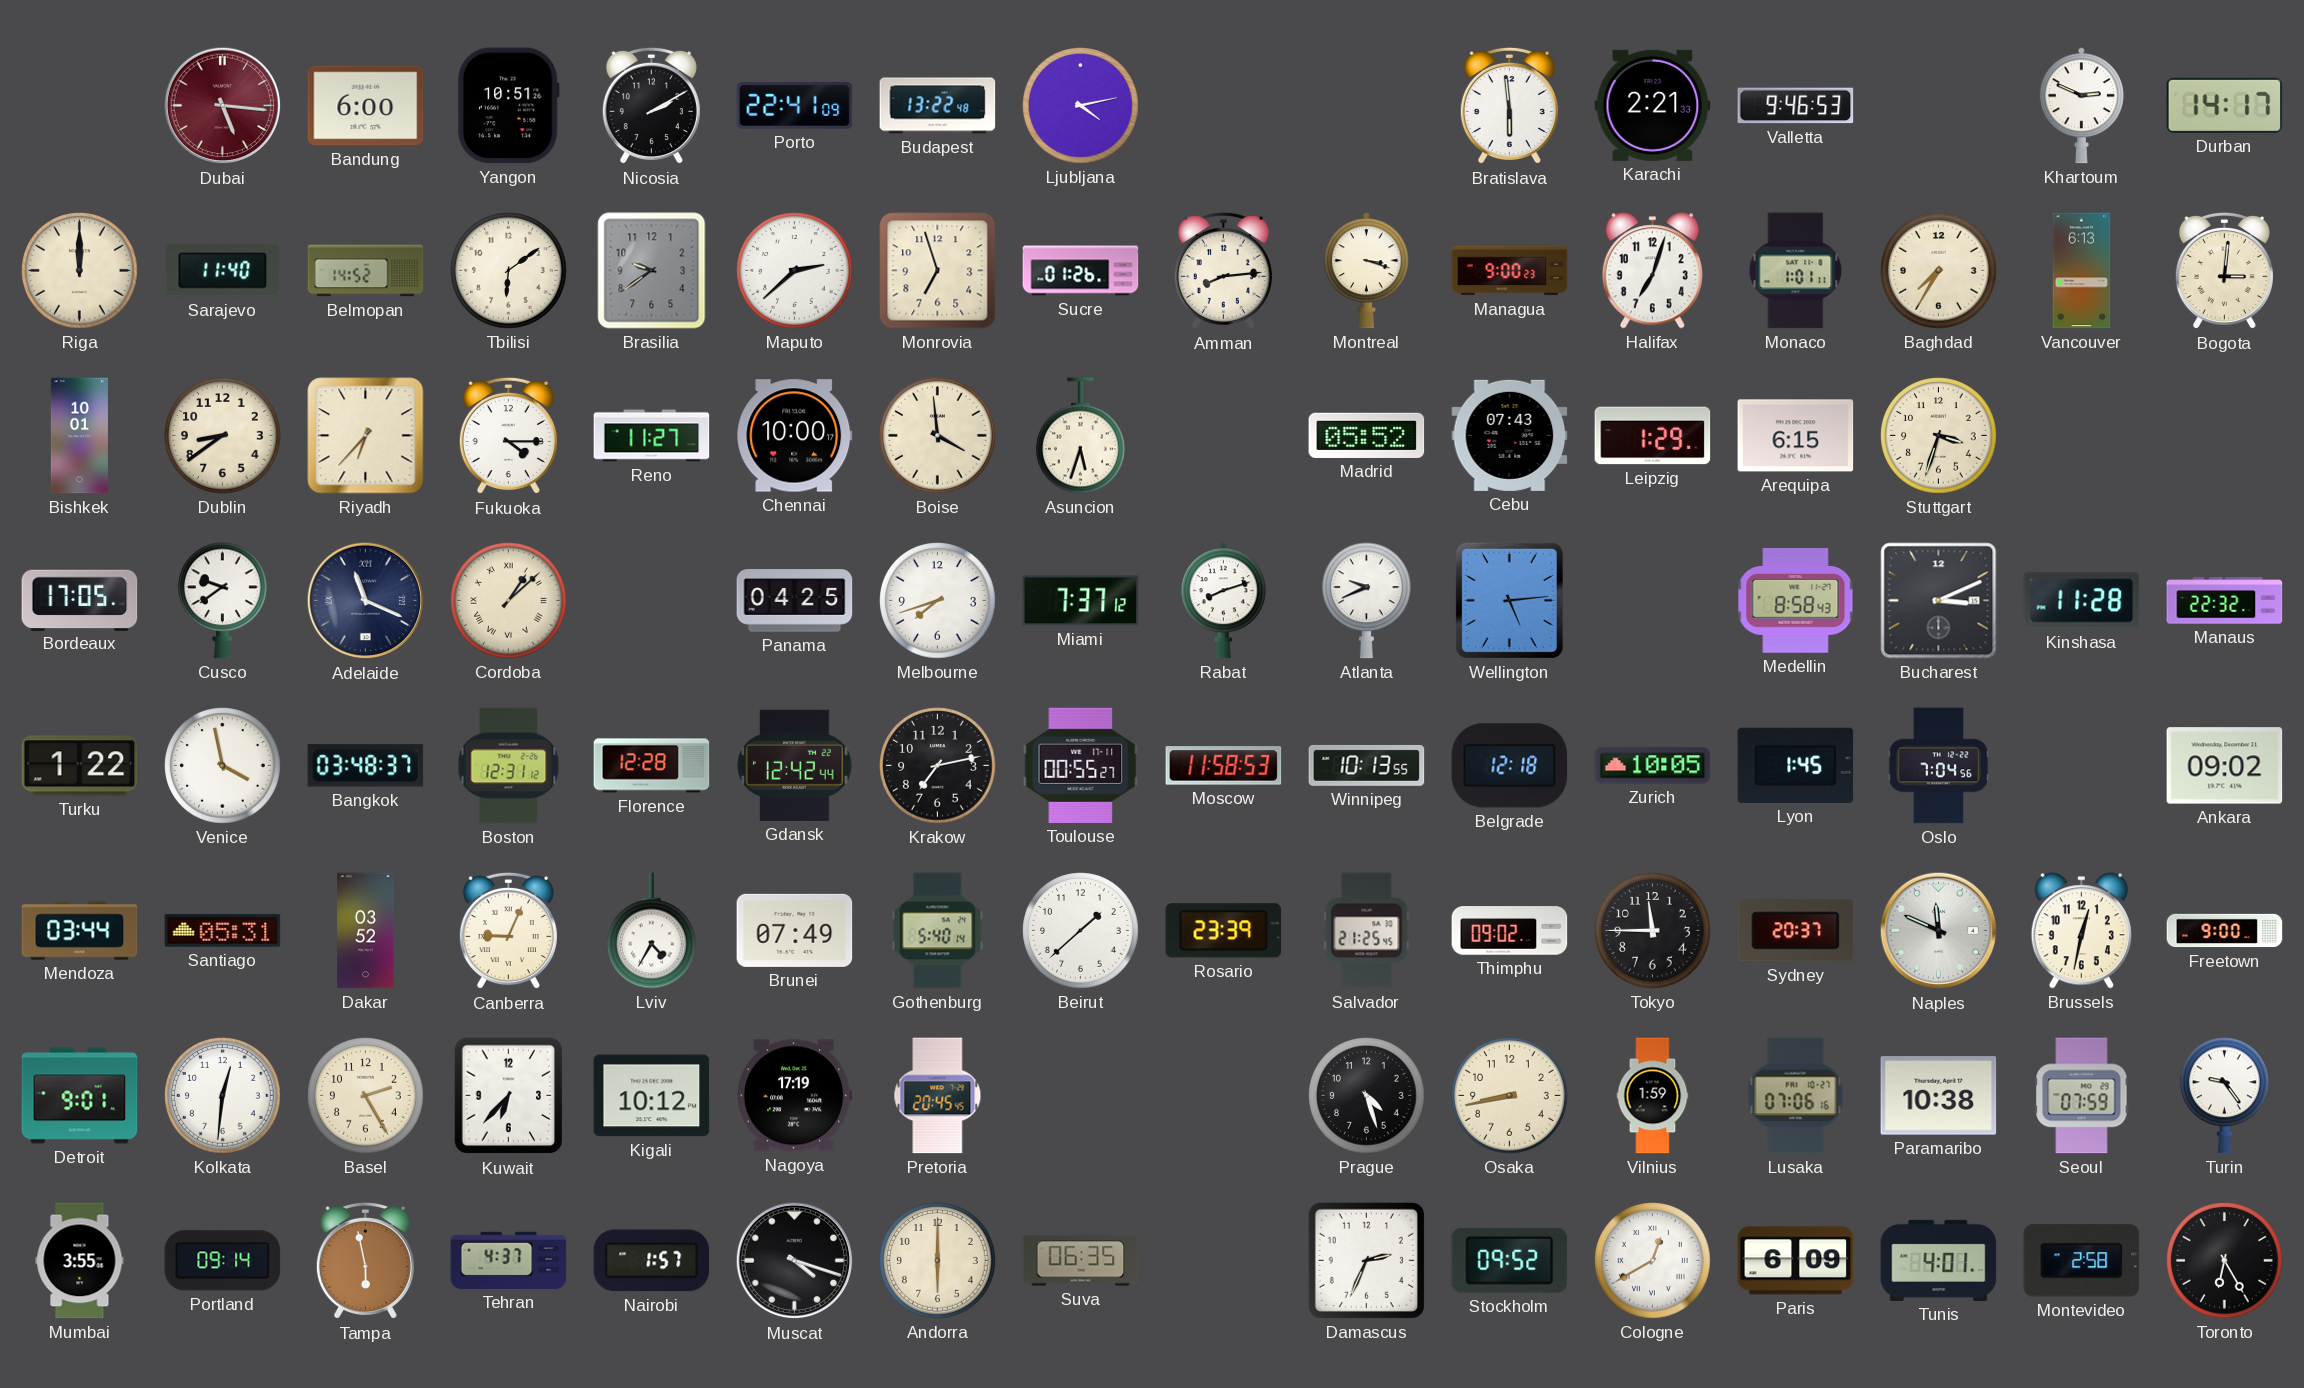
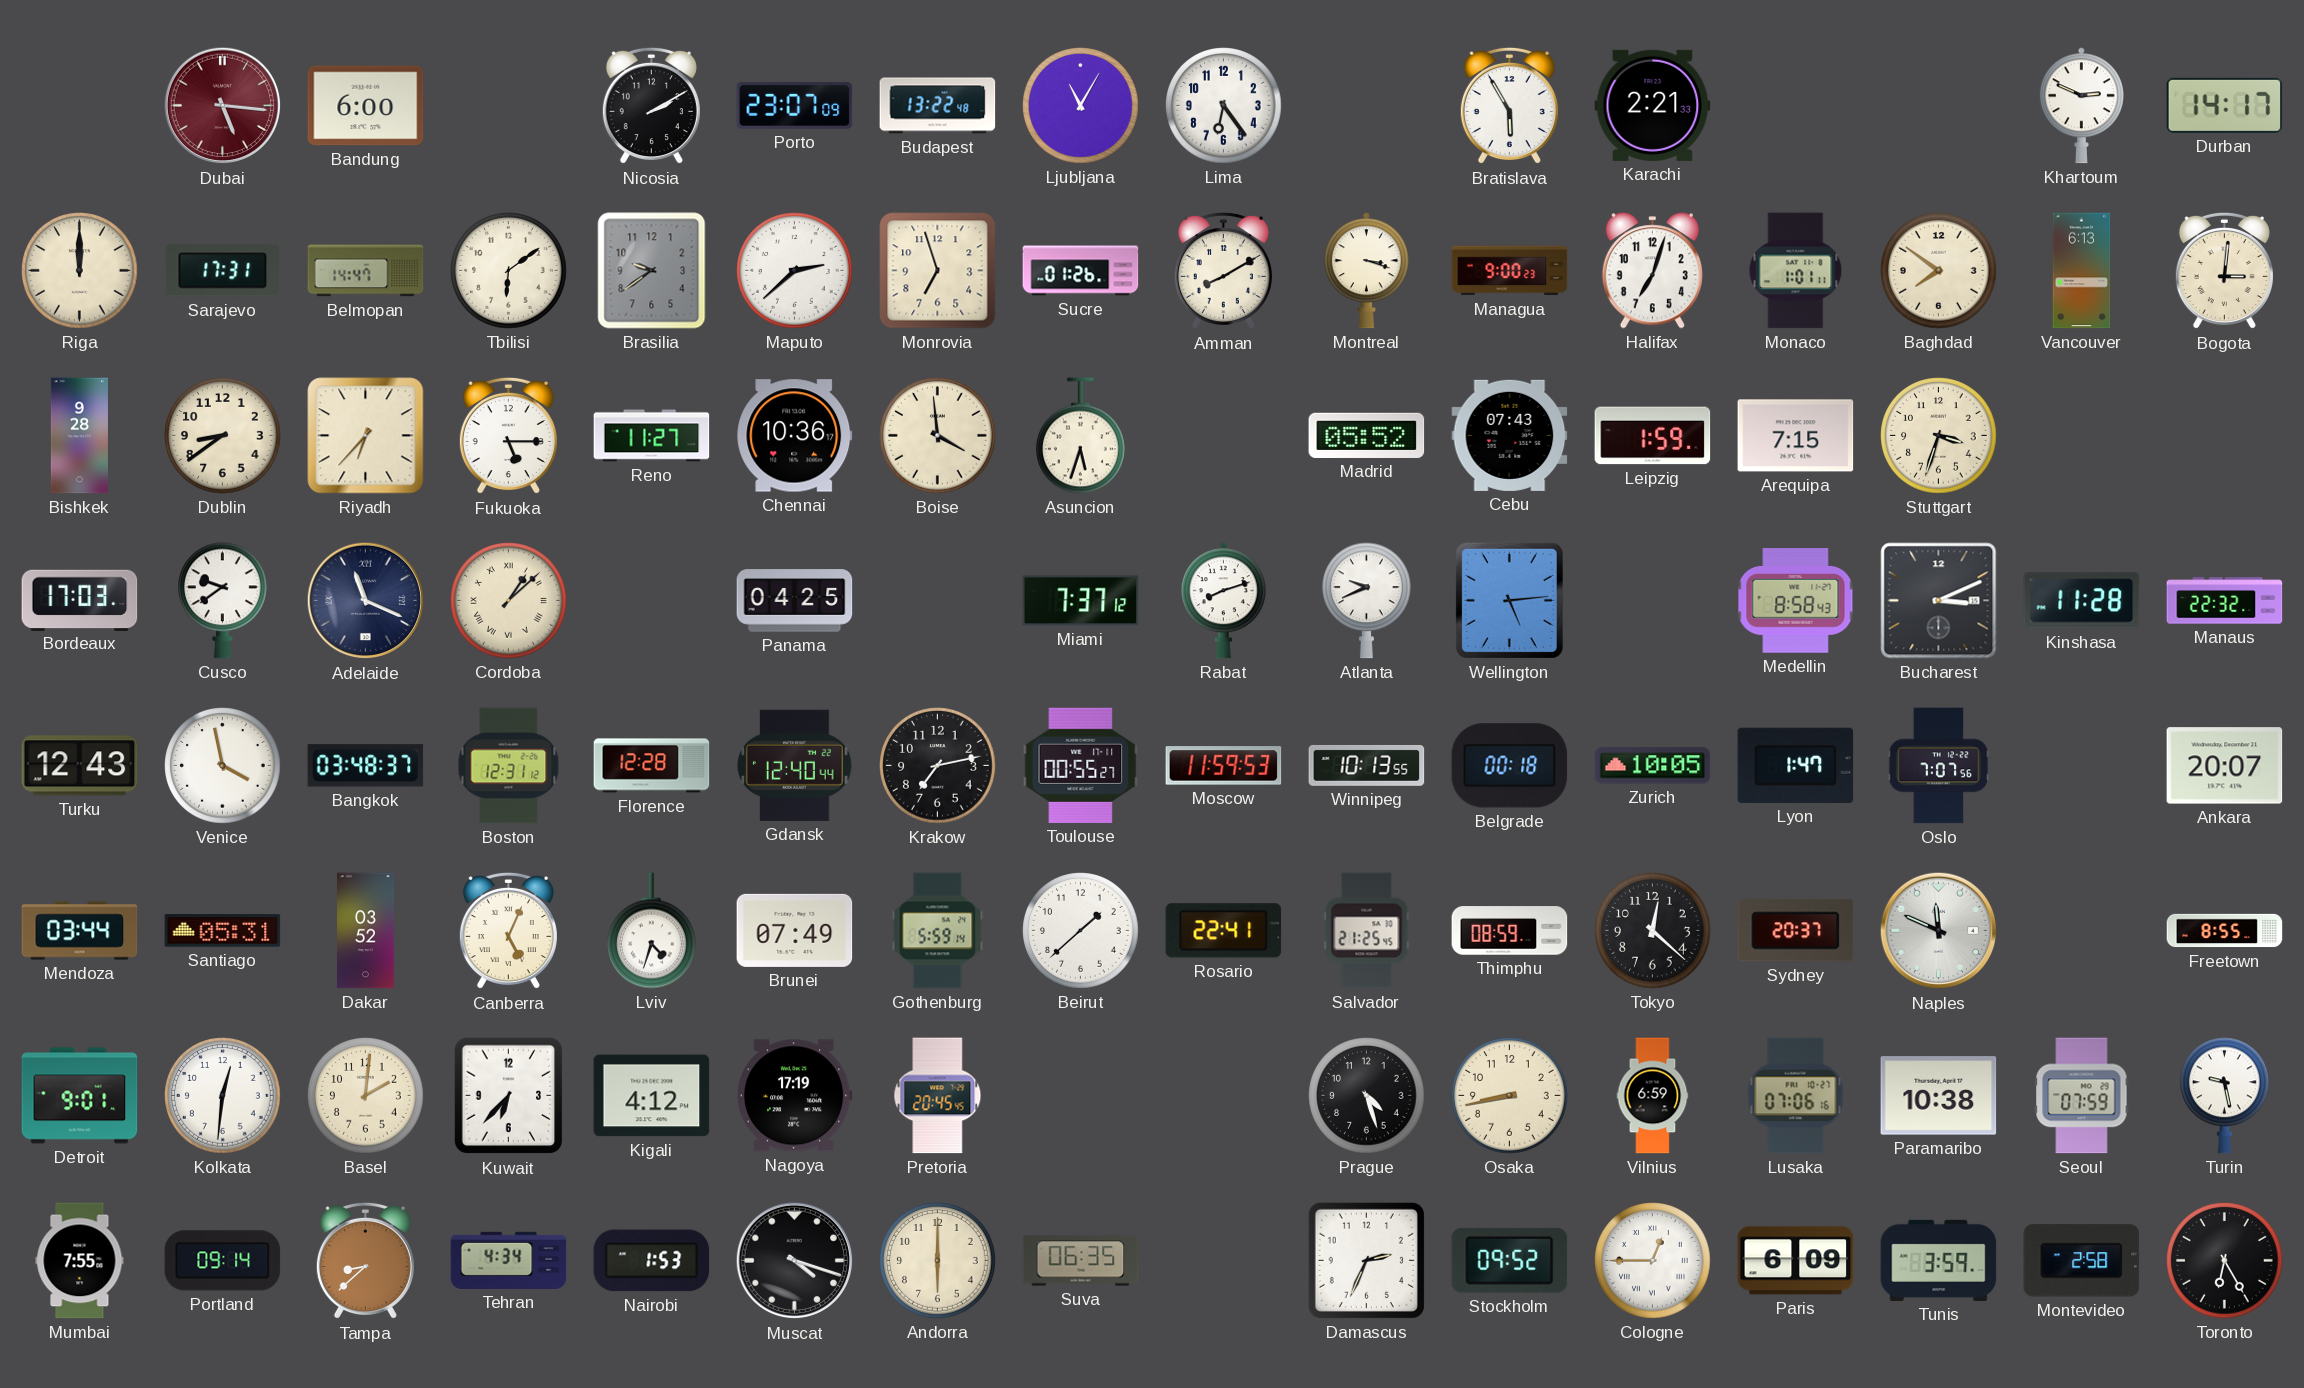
Yangon: 10:51 -> none (508, 106)
Porto: 22:41 -> 23:07 (795, 105)
Ljubljana: 4:13 -> 11:05 (1081, 106)
Lima: none -> 6:24 (1224, 106)
Bratislava: 5:59 -> 5:55 (1509, 106)
Valletta: 9:46 -> none (1796, 106)
Sarajevo: 11:40 -> 17:31 (223, 271)
Belmopan: 14:52 -> 14:47 (366, 271)
Amman: 8:14 -> 8:10 (1223, 271)
Baghdad: 7:35 -> 7:51 (1939, 271)
Bishkek: 10:01 -> 9:28 (79, 436)
Fukuoka: 4:15 -> 5:15 (508, 436)
Chennai: 10:00 -> 10:36 (795, 436)
Leipzig: 1:29 -> 1:59 (1653, 436)
Arequipa: 6:15 -> 7:15 (1796, 436)
Bordeaux: 17:05 -> 17:03 (80, 600)
Melbourne: 7:42 -> none (938, 601)
Turku: 1:22 -> 12:43 (80, 766)
Gdansk: 12:42 -> 12:40 (795, 765)
Moscow: 11:58 -> 11:59 (1224, 766)
Belgrade: 12:18 -> 00:18 (1510, 766)
Lyon: 1:45 -> 1:47 (1796, 765)
Oslo: 7:04 -> 7:07 (1939, 766)
Ankara: 09:02 -> 20:07 (2225, 766)
Canberra: 9:04 -> 5:04 (508, 931)
Lviv: 4:35 -> 4:33 (652, 931)
Gothenburg: 5:40 -> 5:59 (938, 931)
Rosario: 23:39 -> 22:41 (1224, 931)
Thimphu: 09:02 -> 08:59 (1510, 931)
Tokyo: 11:45 -> 12:22 (1653, 931)
Brussels: 12:32 -> none (2081, 931)
Freetown: 9:00 -> 8:55 (2225, 931)
Basel: 2:25 -> 2:01 (366, 1096)
Kigali: 10:12 -> 4:12 (652, 1096)
Vilnius: 1:59 -> 6:59 (1653, 1096)
Turin: 9:24 -> 9:28 (2225, 1096)
Mumbai: 3:55 -> 7:55 (80, 1261)
Tampa: 5:58 -> 8:38 (365, 1261)
Tehran: 4:37 -> 4:34 (509, 1260)
Nairobi: 1:57 -> 1:53 (652, 1261)
Cologne: 12:40 -> 12:45 (1653, 1261)
Tunis: 4:01 -> 3:59 (1939, 1260)
